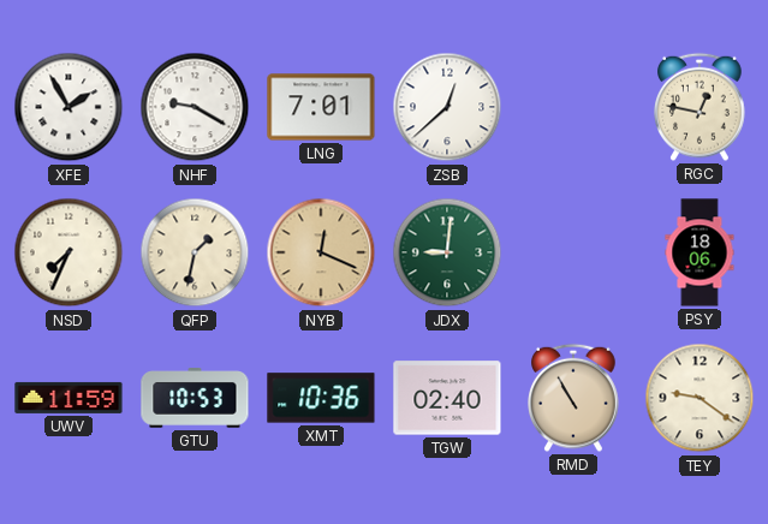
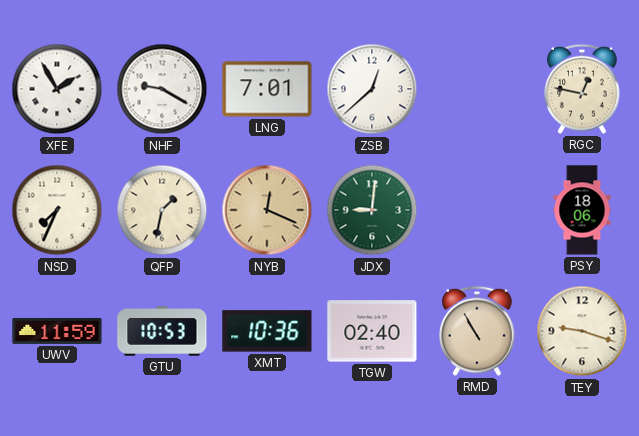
TEY: 9:21 -> 9:18 (582, 331)
